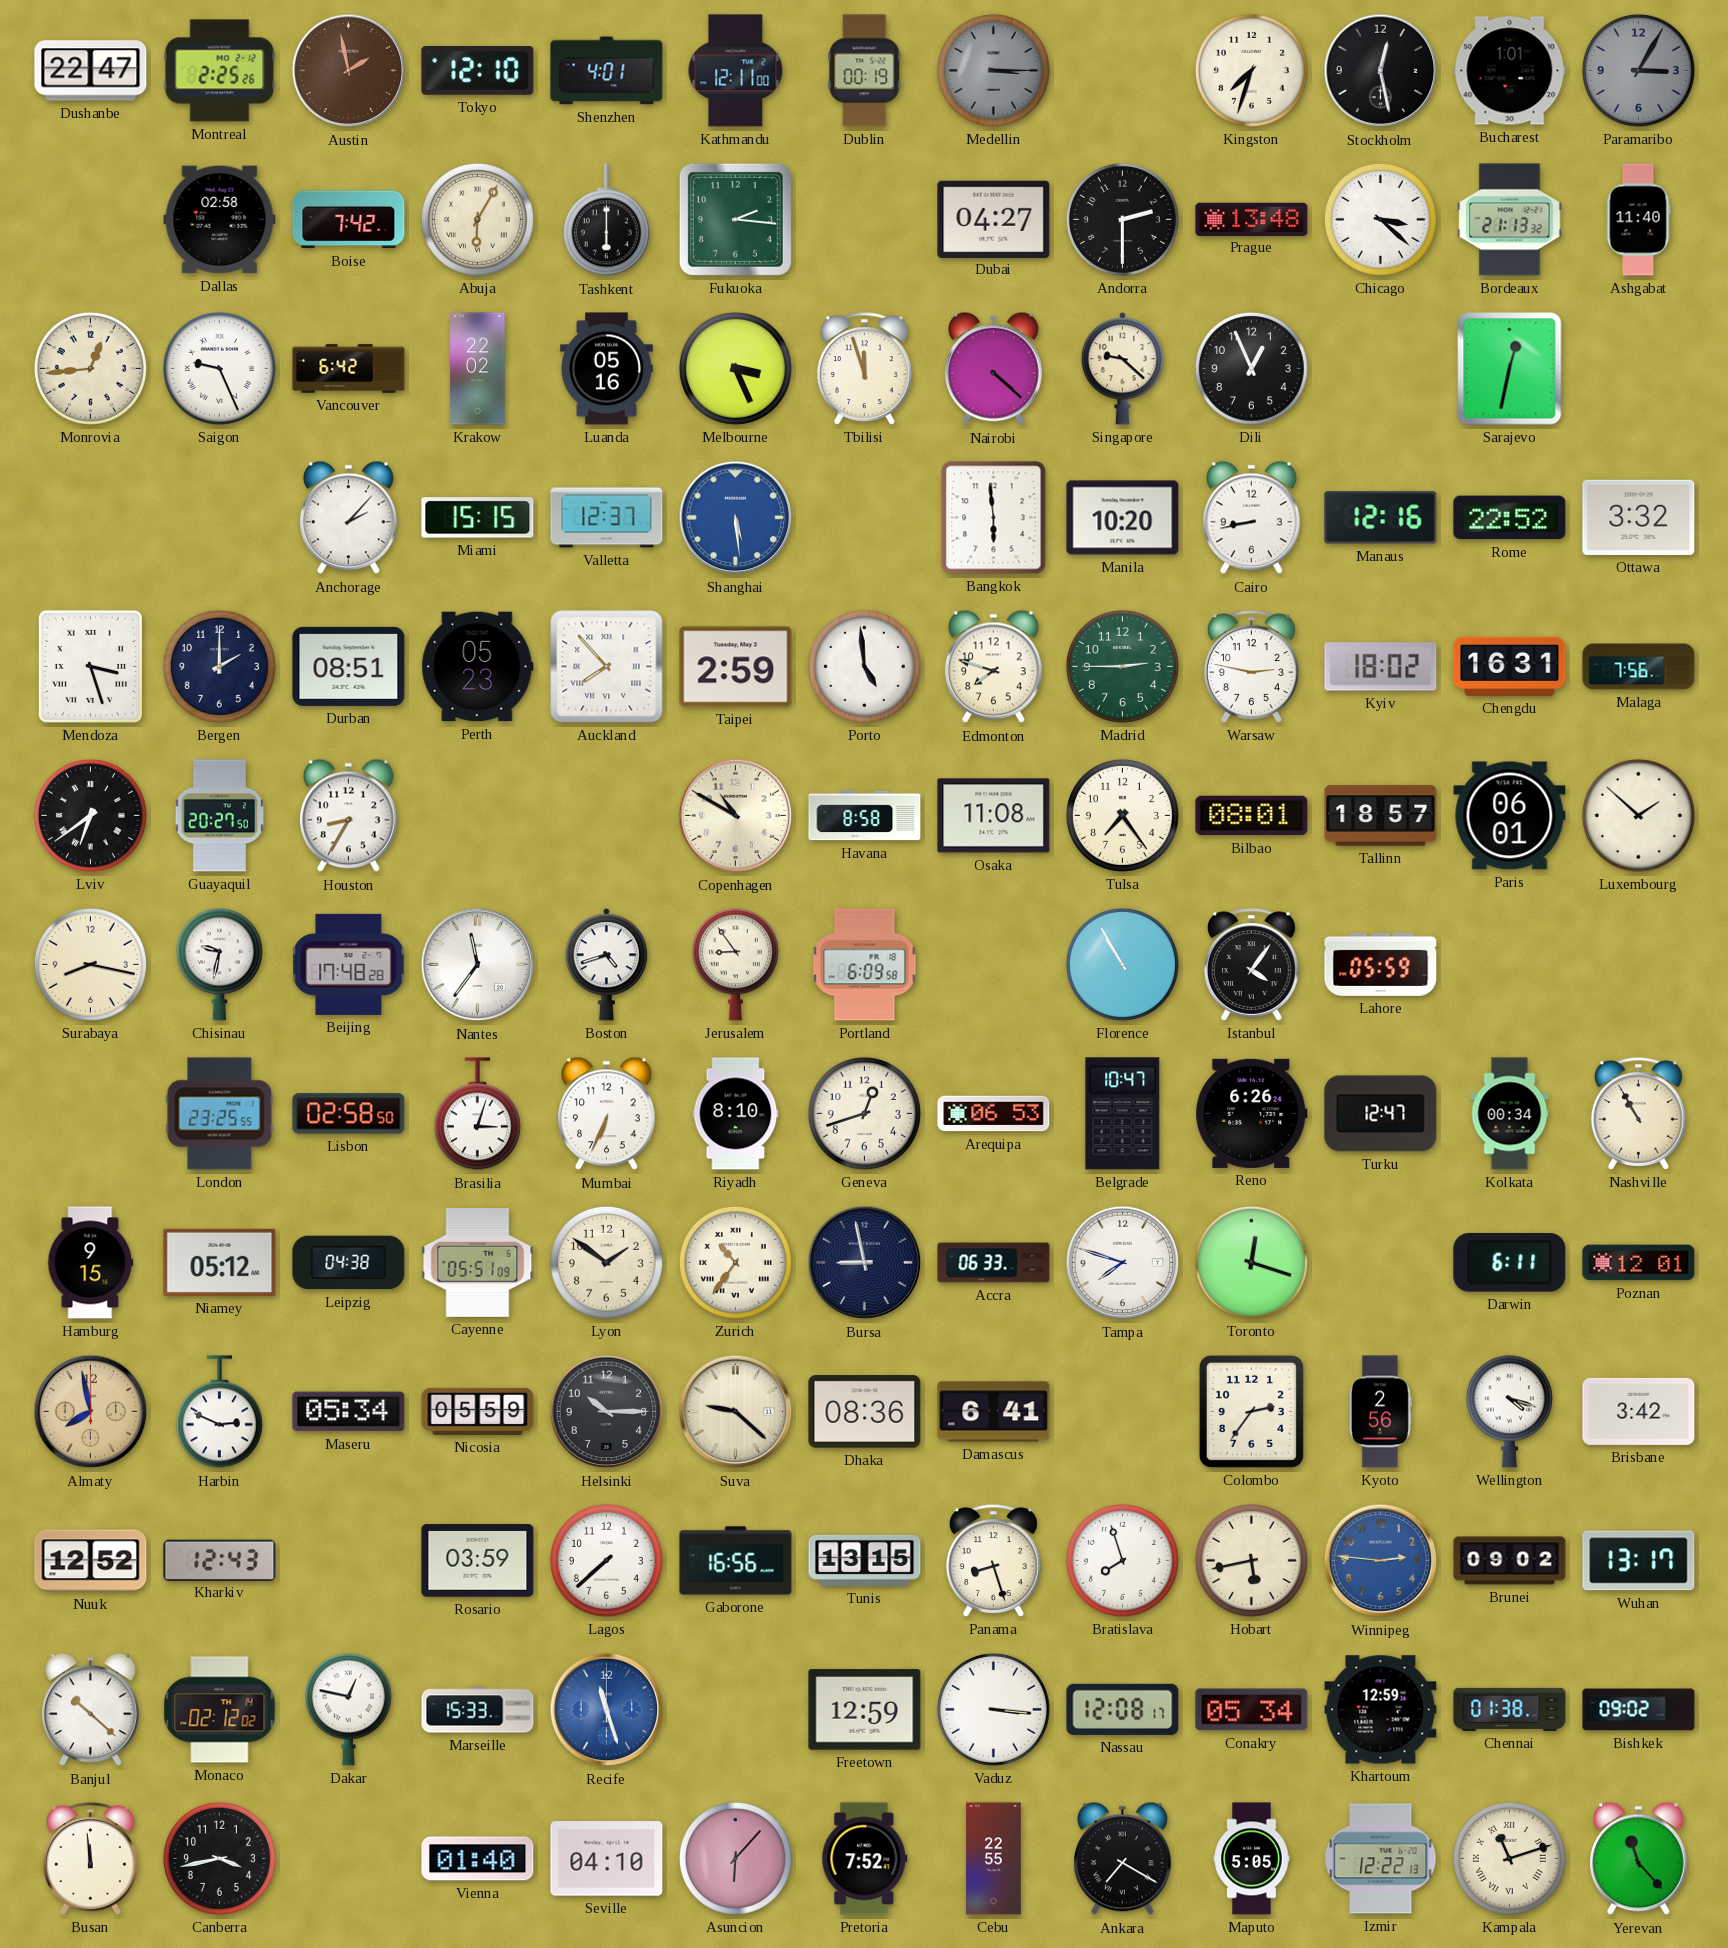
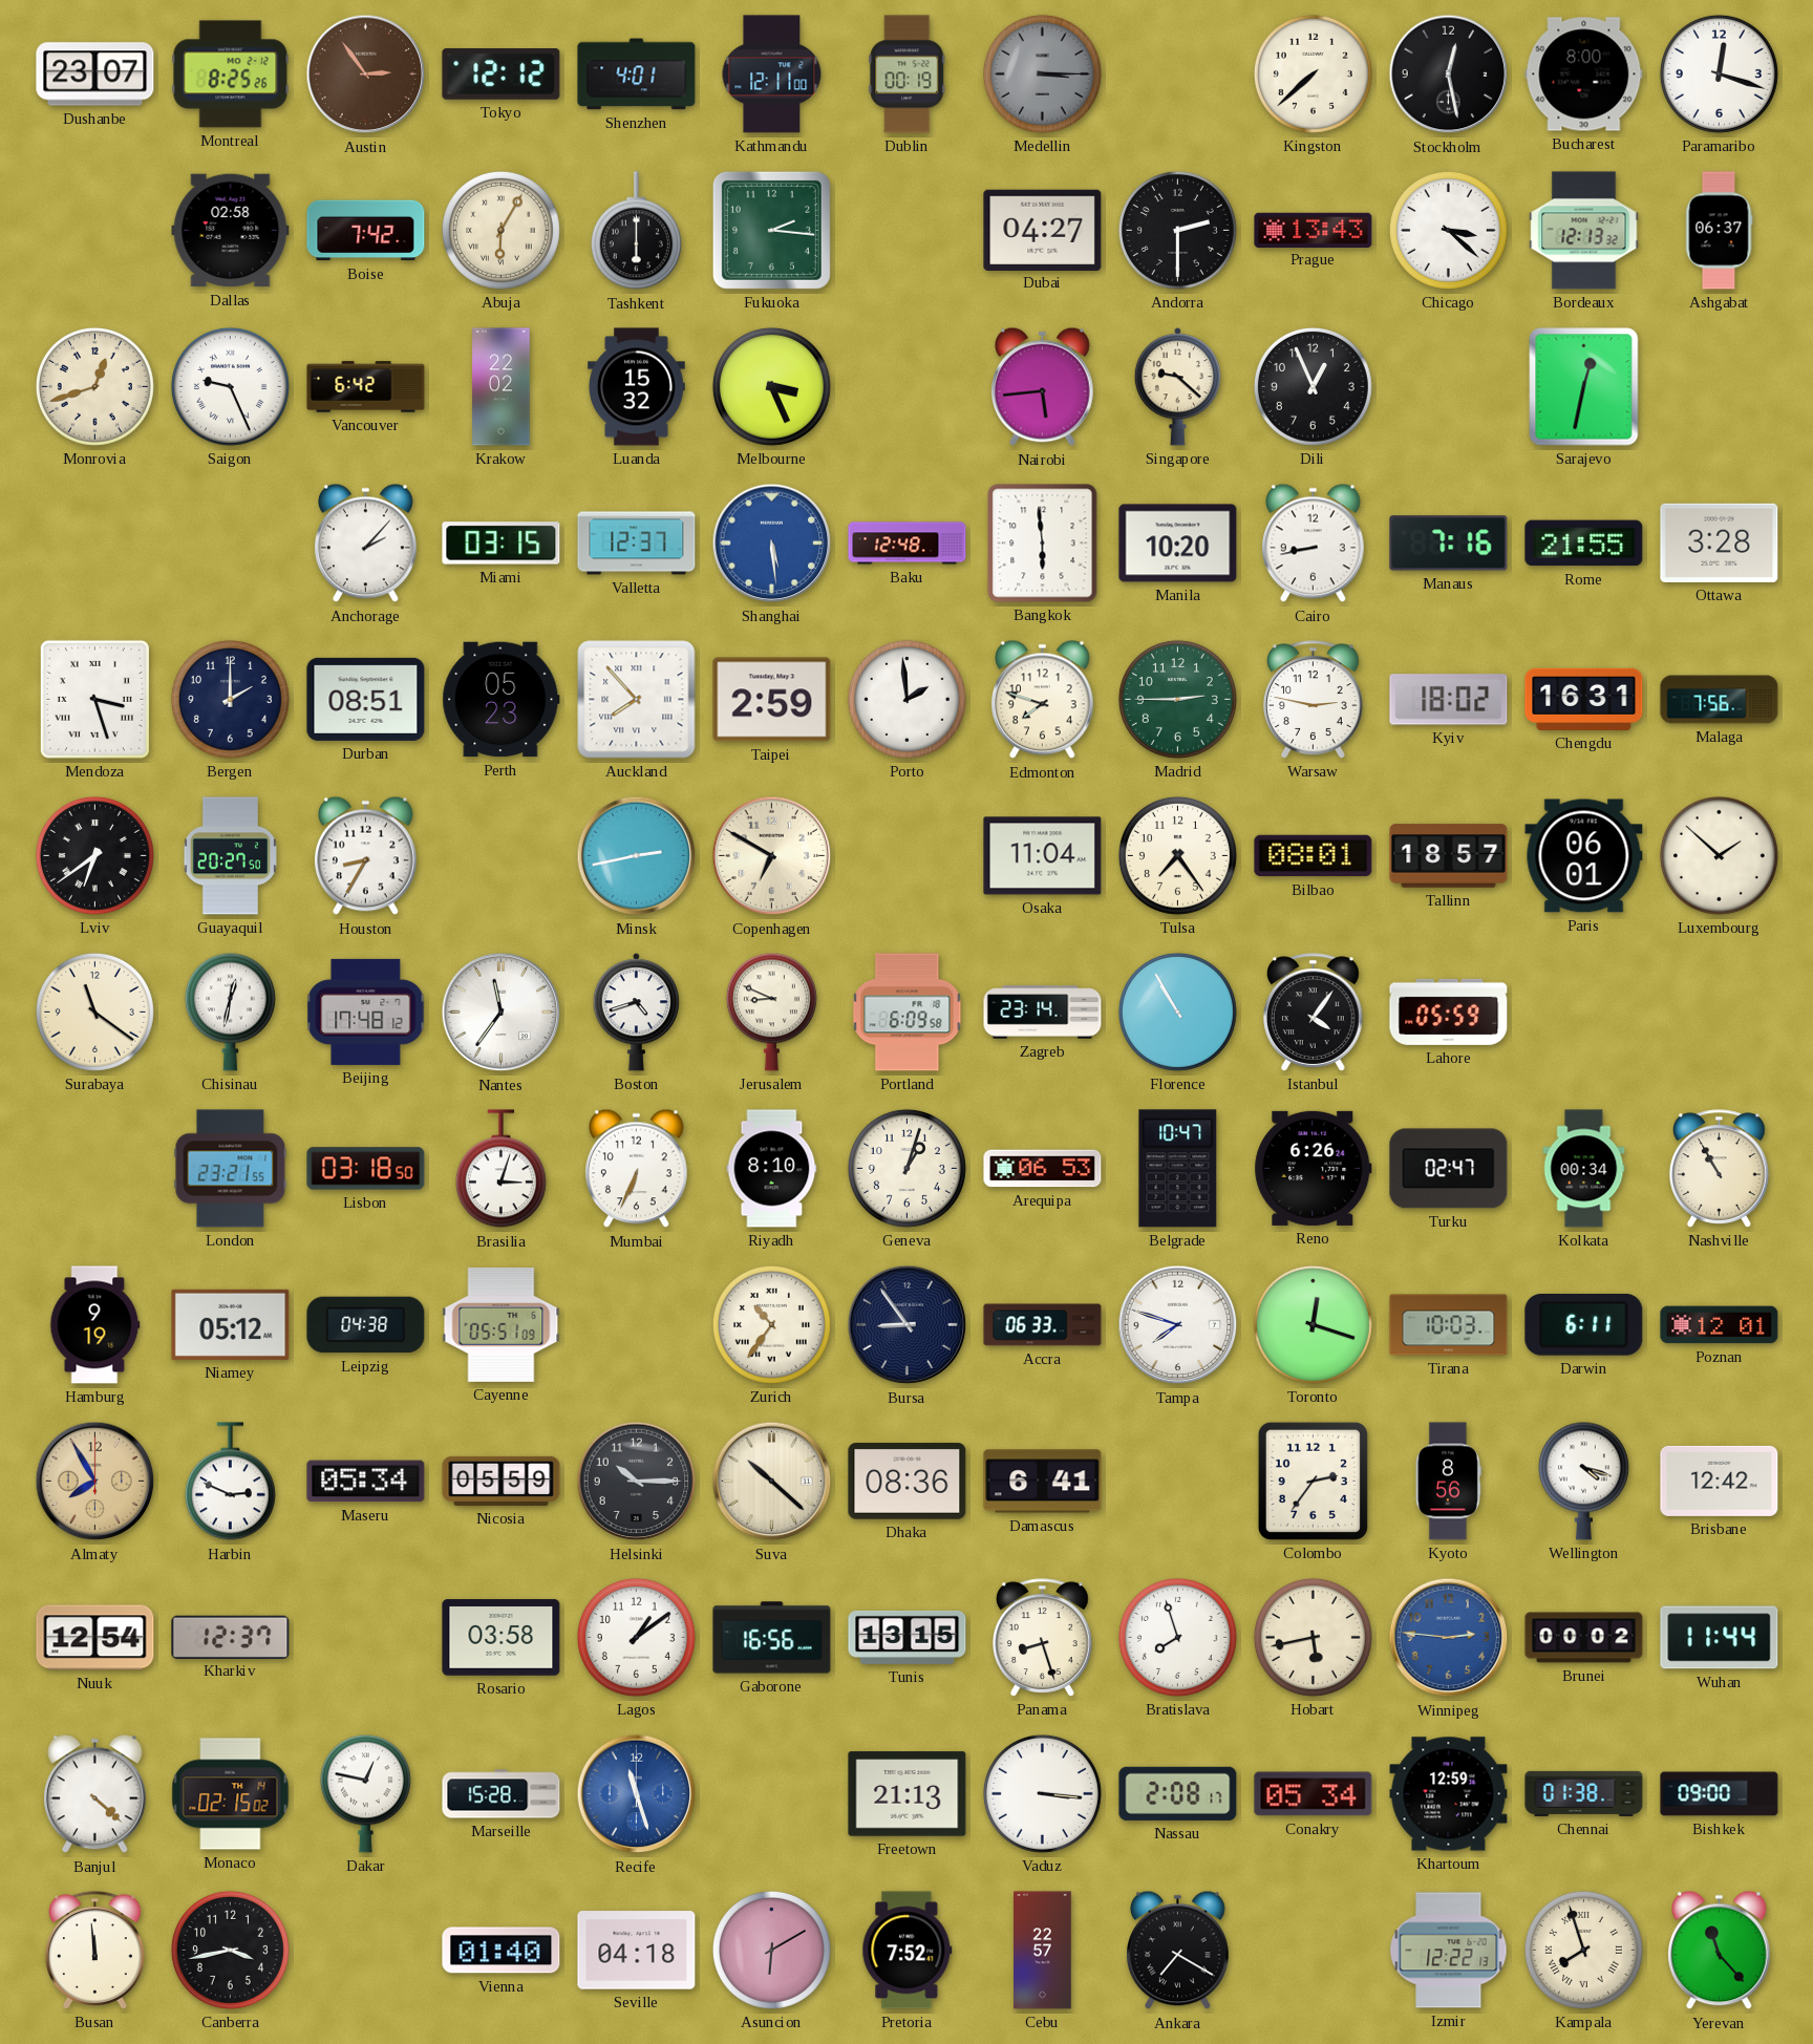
Dushanbe: 22:47 -> 23:07 (95, 74)
Montreal: 2:25 -> 8:25 (231, 74)
Austin: 1:58 -> 2:54 (366, 74)
Tokyo: 12:10 -> 12:12 (502, 74)
Kingston: 7:33 -> 7:38 (1313, 73)
Bucharest: 1:01 -> 8:00 (1584, 74)
Paramaribo: 3:05 -> 12:18 (1719, 73)
Paramaribo dial: grey -> white (1719, 73)
Prague: 13:48 -> 13:43 (1314, 230)
Bordeaux: 21:13 -> 12:13 (1584, 231)
Ashgabat: 11:40 -> 06:37 (1719, 231)
Monrovia: 12:44 -> 12:42 (94, 386)
Luanda: 05:16 -> 15:32 (637, 387)
Tbilisi: 11:57 -> none (865, 369)
Nairobi: 4:22 -> 5:44 (1043, 387)
Miami: 15:15 -> 03:15 (502, 544)
Baku: none -> 12:48 (908, 544)
Manaus: 12:16 -> 7:16 (1449, 544)
Rome: 22:52 -> 21:55 (1584, 544)
Ottawa: 3:32 -> 3:28 (1720, 542)
Porto: 4:59 -> 1:59 (906, 699)
Minsk: none -> 2:43 (637, 856)
Copenhagen: 10:50 -> 6:50 (772, 856)
Havana: 8:58 -> none (865, 816)
Osaka: 11:08 -> 11:04 (1043, 856)
Surabaya: 8:17 -> 11:21 (94, 1012)
Chisinau: 9:32 -> 12:32 (230, 1012)
Beijing: 17:48:28 -> 17:48:12 (366, 1012)
Jerusalem: 8:54 -> 8:49 (771, 1012)
Zagreb: none -> 23:14 (1043, 1013)
London: 23:25 -> 23:21 (231, 1169)
Lisbon: 02:58 -> 03:18 (366, 1169)
Geneva: 12:42 -> 1:03 (906, 1168)
Turku: 12:47 -> 02:47 (1449, 1169)
Hamburg: 9:15 -> 9:19 (95, 1325)
Lyon: 1:51 -> none (606, 1262)
Bursa: 8:58 -> 8:54 (908, 1325)
Tirana: none -> 10:03 (1449, 1325)
Almaty: 7:58 -> 7:55 (95, 1482)
Suva: 9:22 -> 10:22 (772, 1482)
Kyoto: 2:56 -> 8:56 (1448, 1482)
Brisbane: 3:42 -> 12:42 (1720, 1481)
Nuuk: 12:52 -> 12:54 (95, 1638)
Kharkiv: 12:43 -> 12:37 (231, 1637)
Rosario: 03:59 -> 03:58 (502, 1638)
Lagos: 7:38 -> 1:09 (636, 1637)
Brunei: 09:02 -> 00:02 (1584, 1638)
Wuhan: 13:17 -> 11:44 (1720, 1638)
Banjul: 10:22 -> 4:22 (95, 1794)
Monaco: 02:12 -> 02:15 (231, 1794)
Marseille: 15:33 -> 15:28 (502, 1794)
Freetown: 12:59 -> 21:13 (908, 1794)
Nassau: 12:08 -> 2:08 (1178, 1793)
Bishkek: 09:02 -> 09:00 (1720, 1794)
Seville: 04:10 -> 04:18 (637, 1951)
Asuncion: 6:07 -> 6:10 (771, 1950)
Cebu: 22:55 -> 22:57 (1043, 1951)
Maputo: 5:05 -> none (1252, 1859)
Kampala: 11:12 -> 7:57 (1583, 1950)
